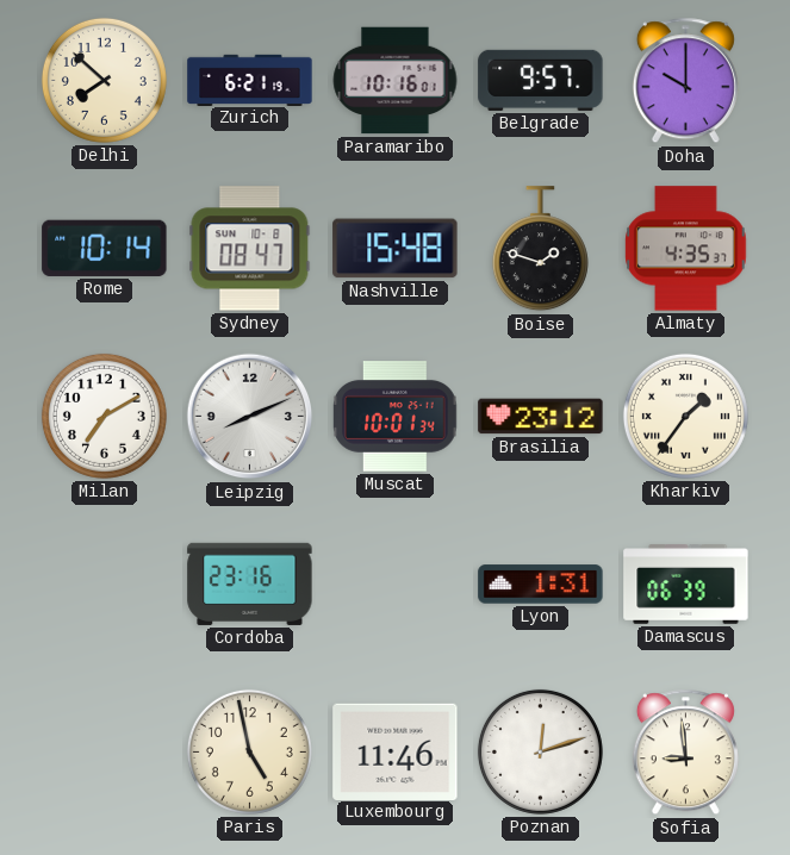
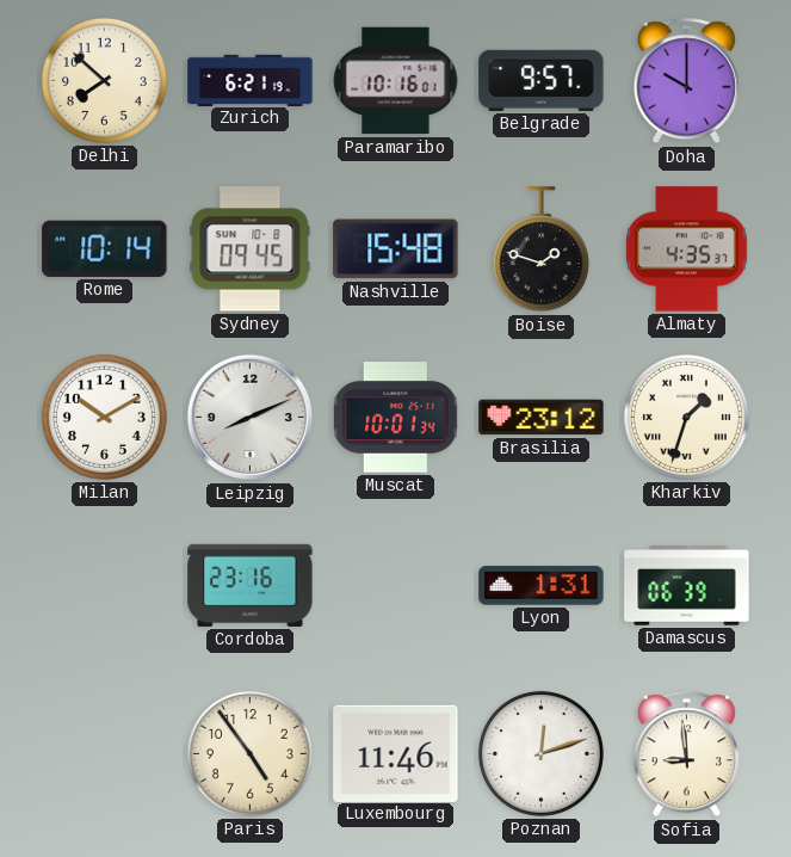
Sydney: 08:47 -> 09:45 (251, 249)
Milan: 7:10 -> 10:10 (104, 417)
Kharkiv: 1:36 -> 1:33 (686, 417)
Paris: 4:58 -> 4:54 (249, 753)
